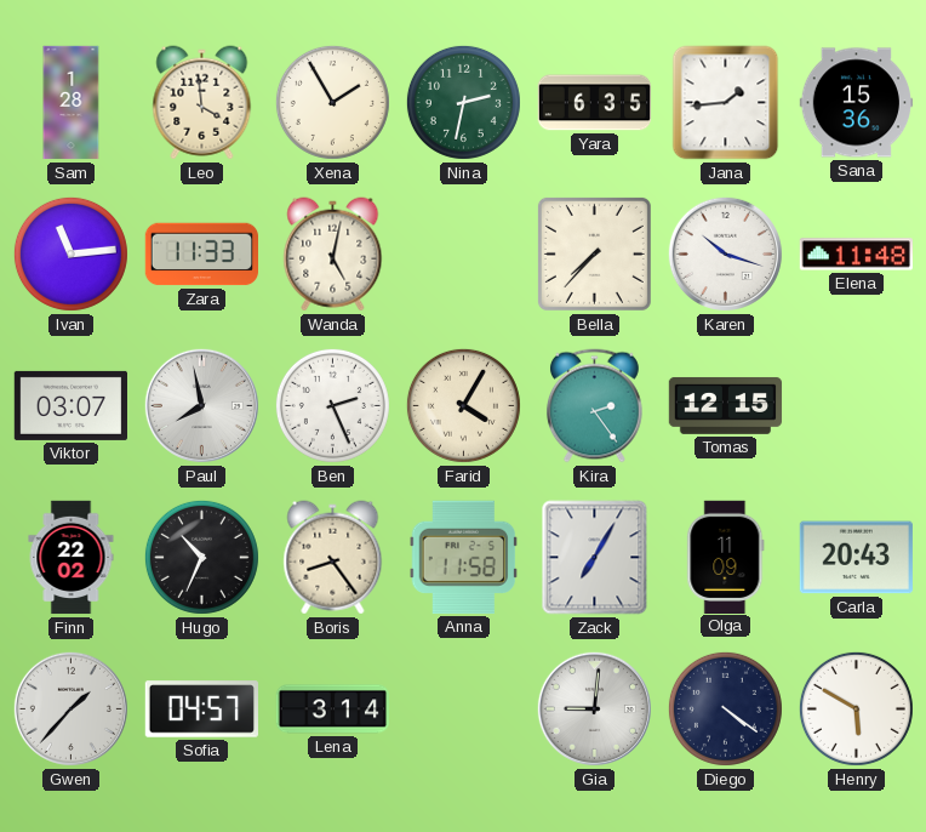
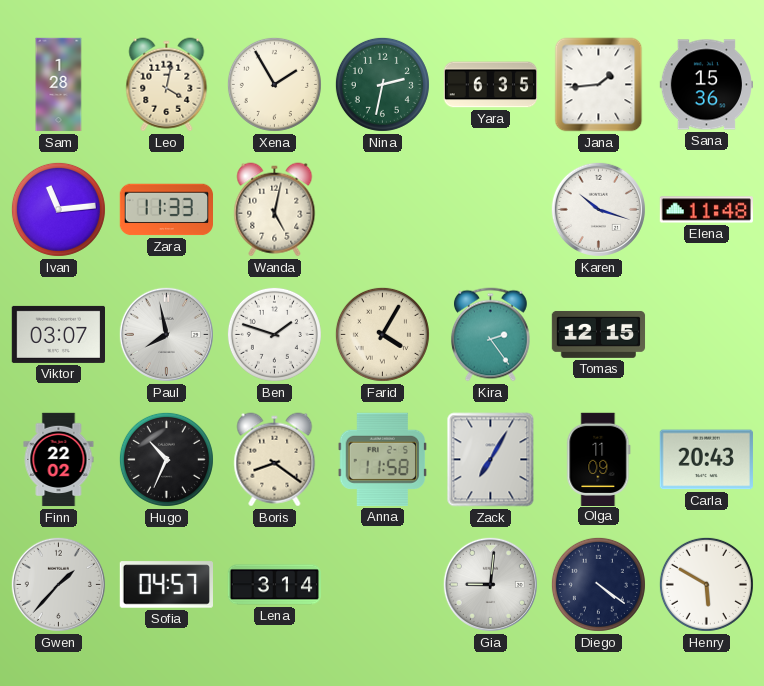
Leo: 3:59 -> 4:02 (167, 85)
Bella: 7:37 -> none (594, 253)
Ben: 2:26 -> 1:48 (274, 334)
Boris: 8:24 -> 8:21 (275, 460)
